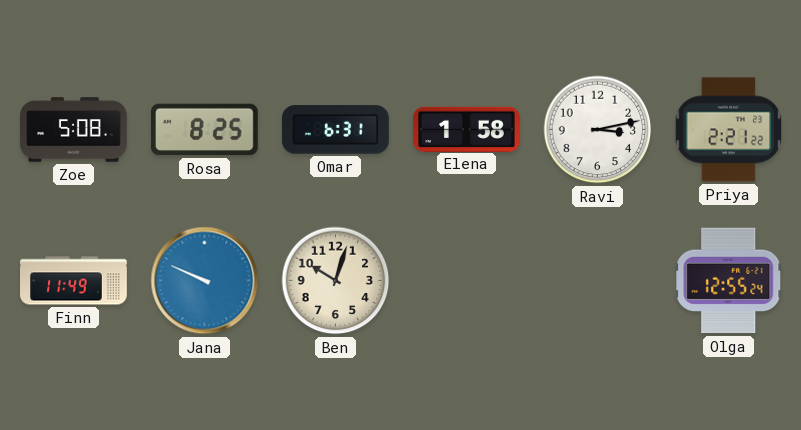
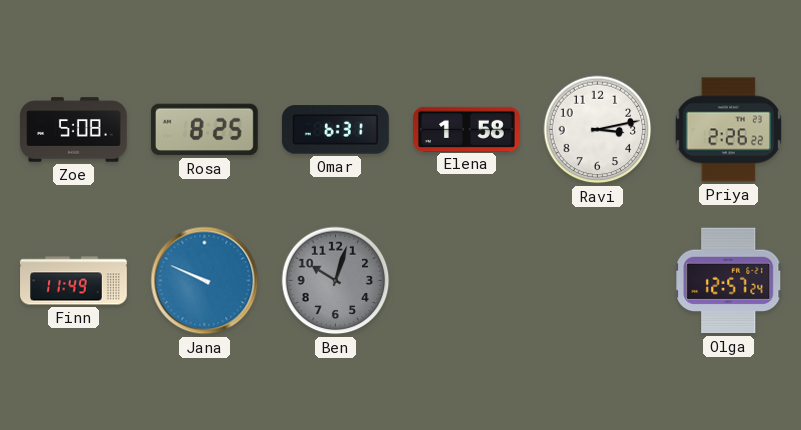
Priya: 2:21 -> 2:26 (729, 130)
Ben dial: cream -> grey (336, 281)
Olga: 12:55 -> 12:57 (729, 281)
